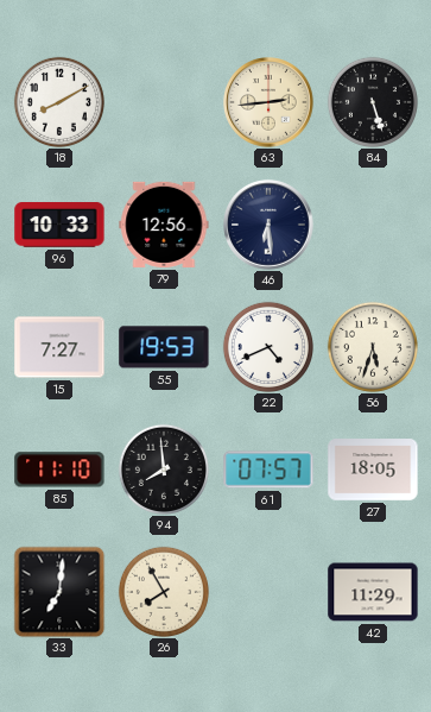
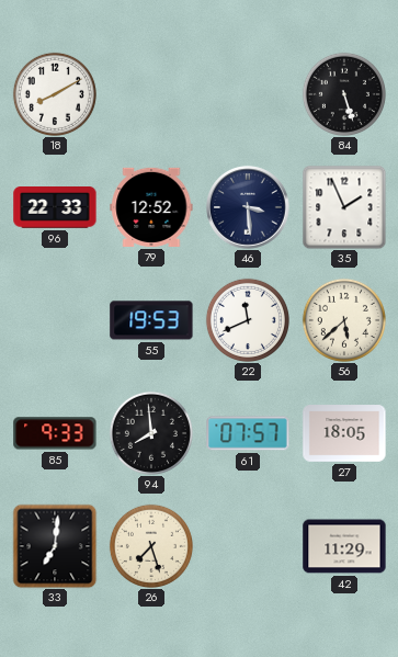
63: 2:44 -> none (268, 102)
96: 10:33 -> 22:33 (55, 208)
79: 12:56 -> 12:52 (151, 207)
46: 6:29 -> 3:29 (248, 207)
35: none -> 1:56 (344, 207)
15: 7:27 -> none (59, 347)
22: 4:41 -> 11:41 (248, 320)
56: 5:33 -> 5:38 (344, 320)
85: 11:10 -> 9:33 (55, 433)
26: 7:55 -> 7:27 (151, 546)
